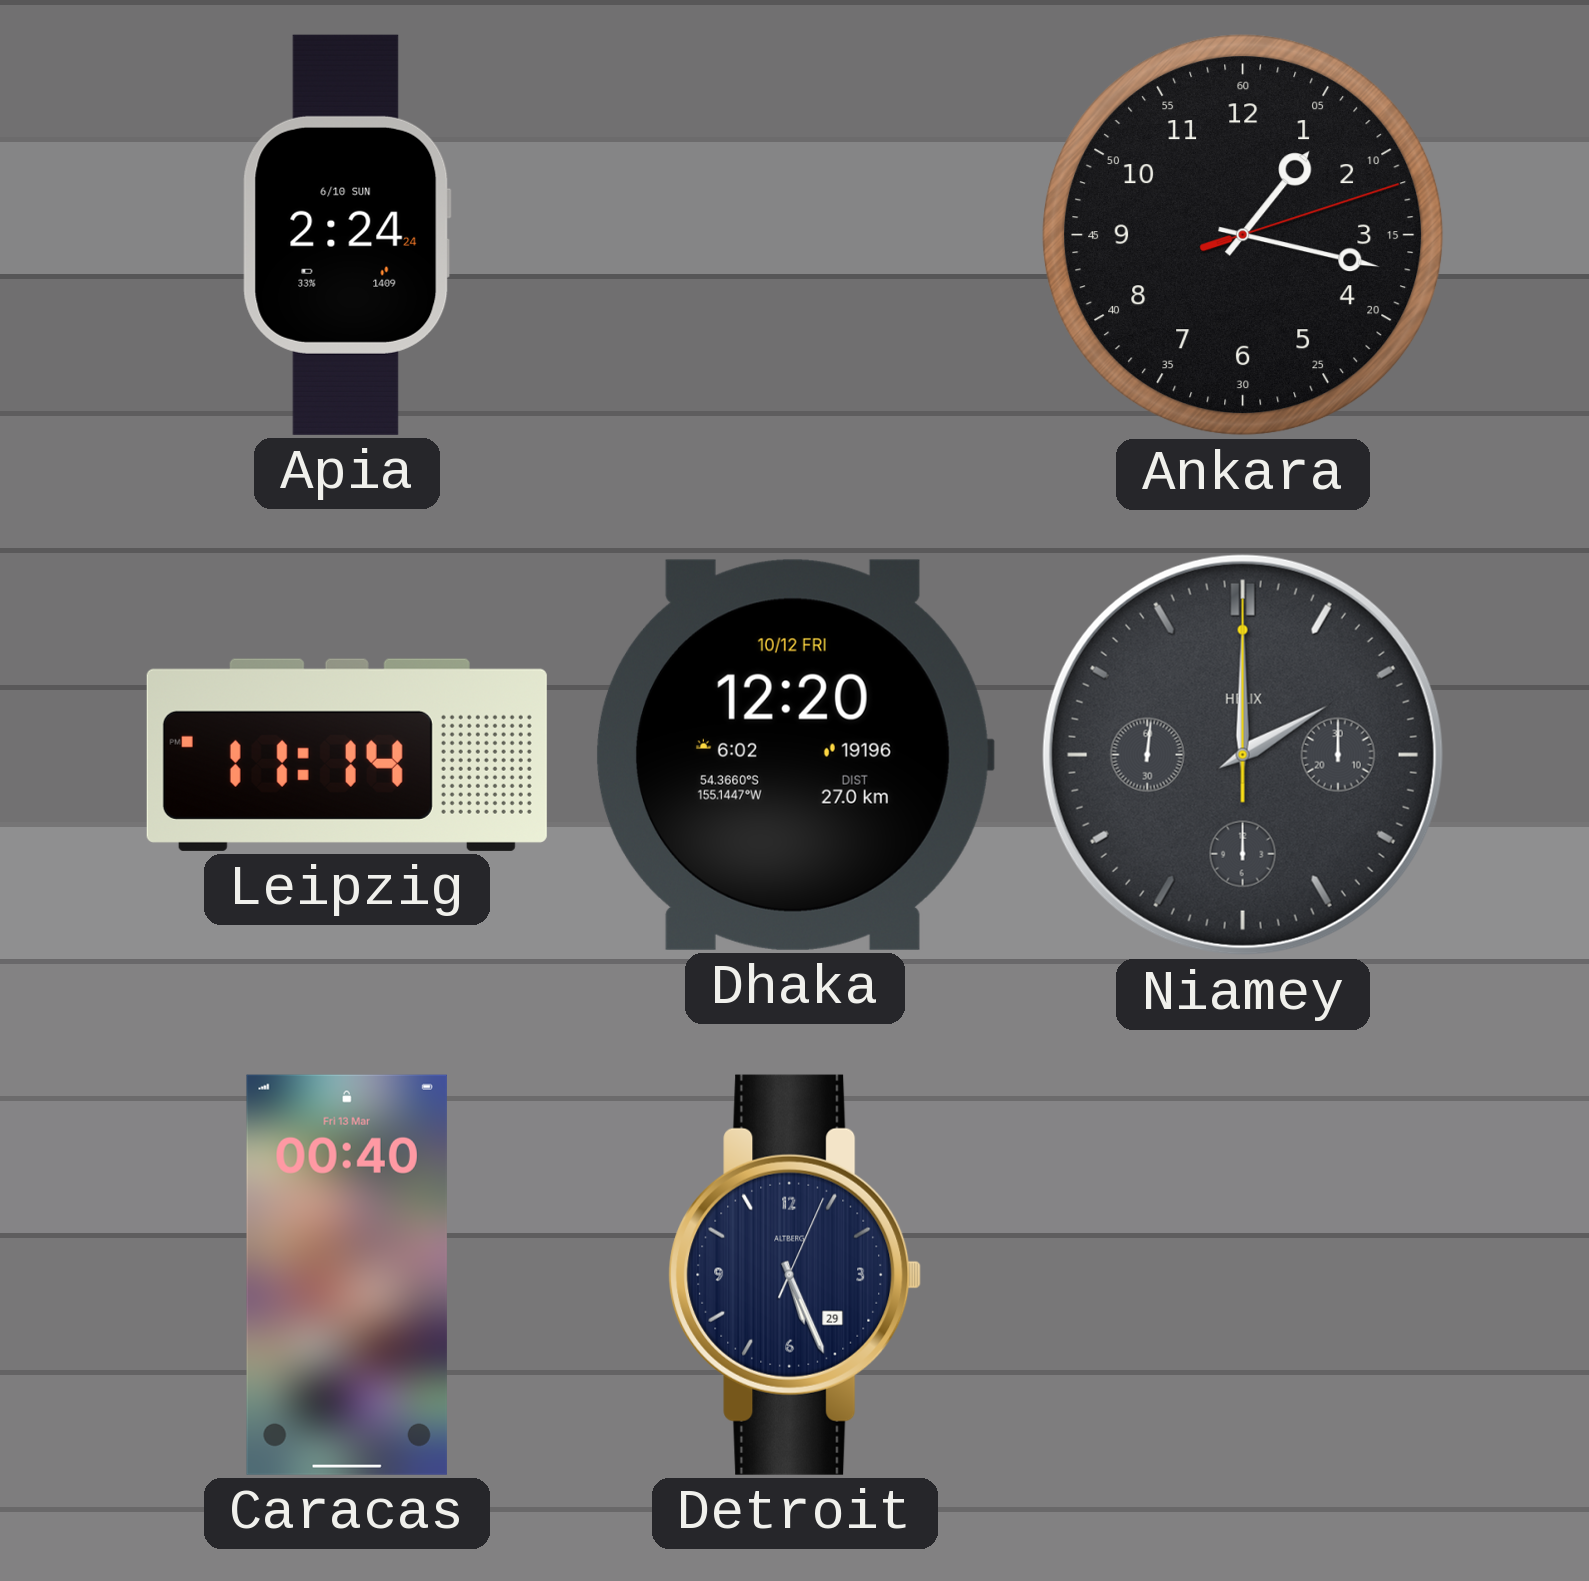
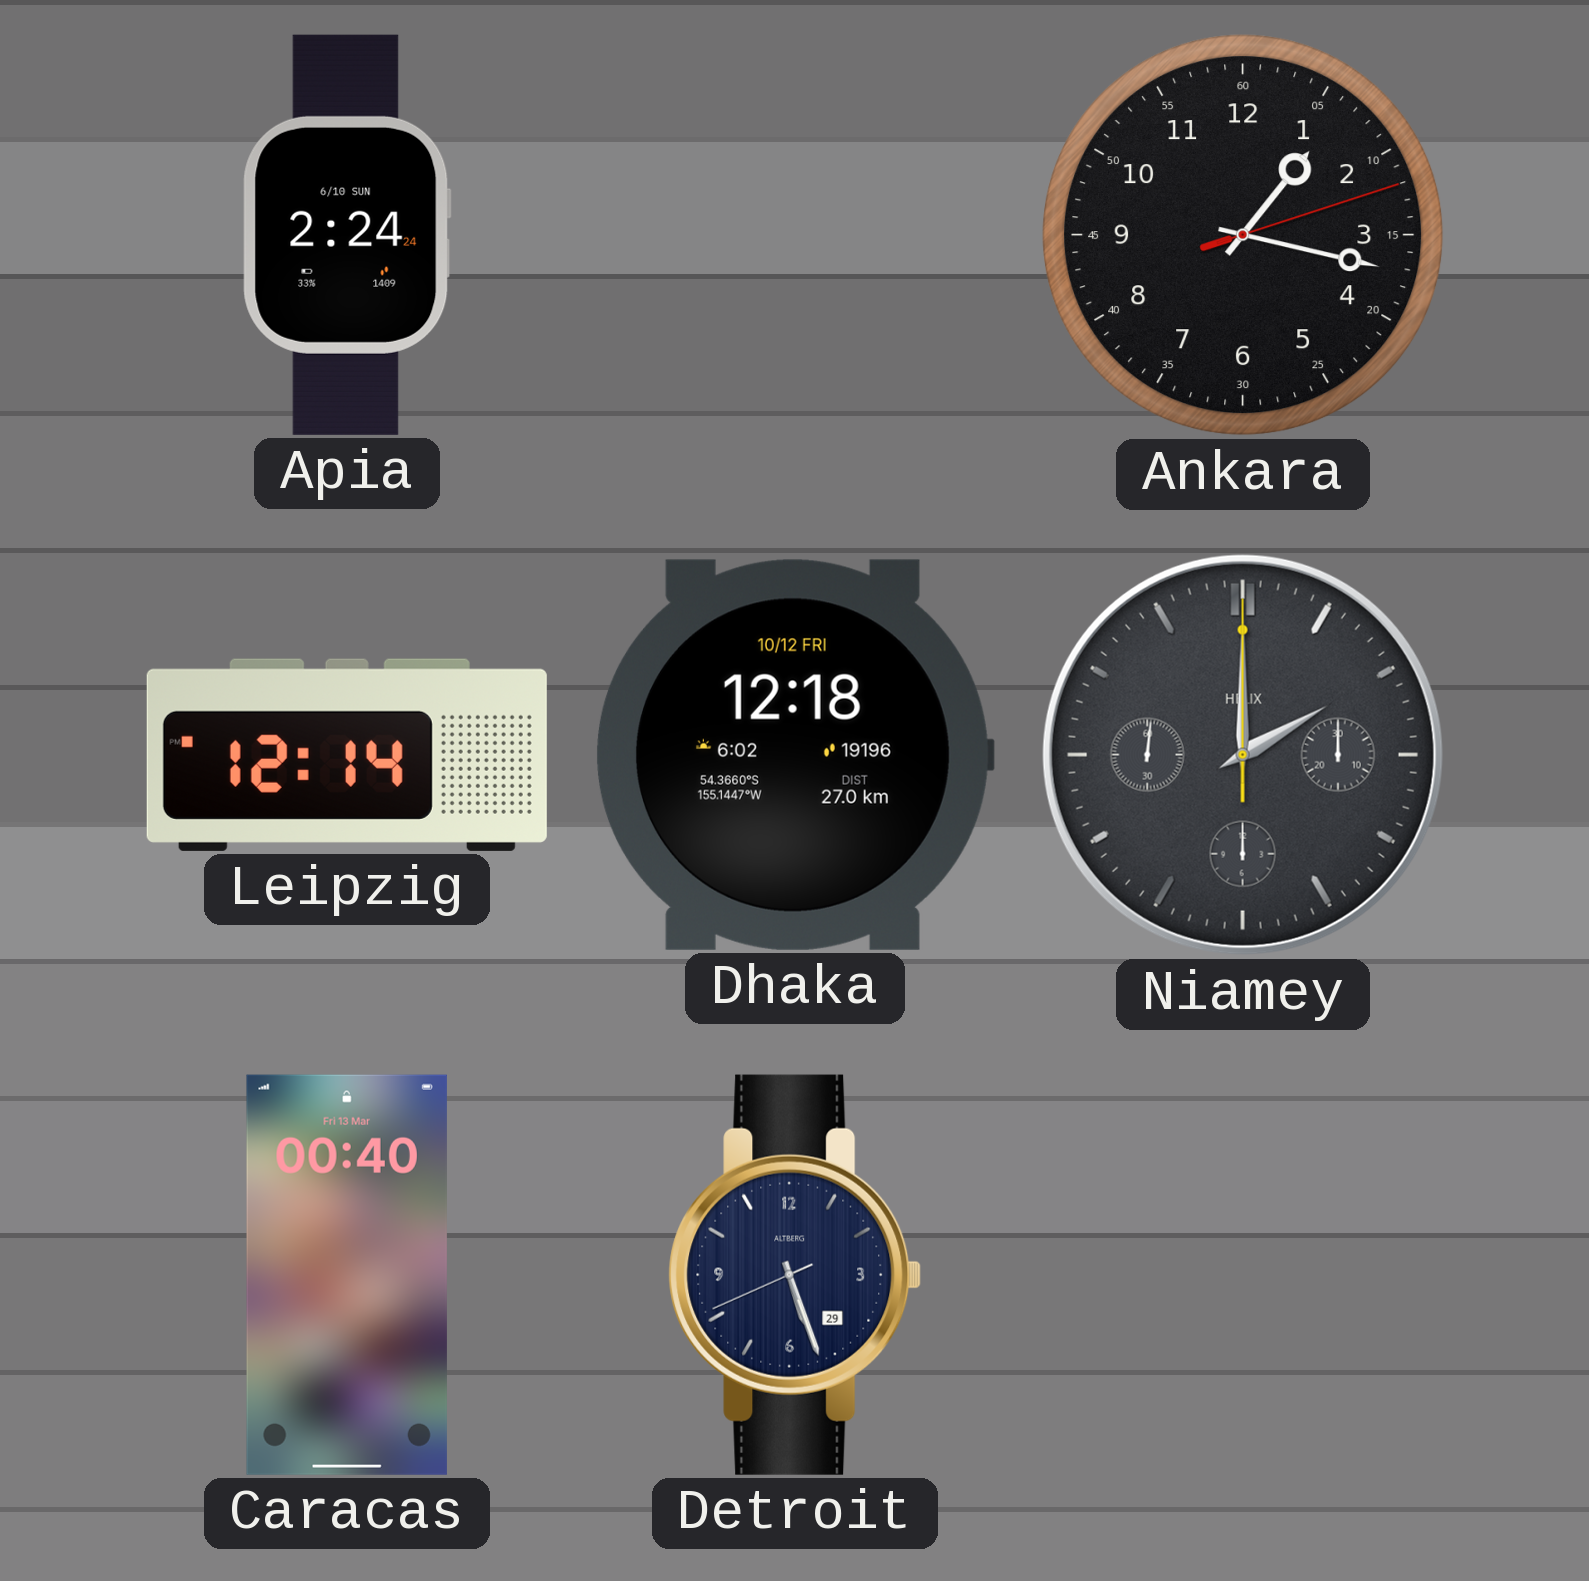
Leipzig: 11:14 -> 12:14 (347, 755)
Dhaka: 12:20 -> 12:18 (795, 755)
Detroit: 5:26:04 -> 5:26:41 (795, 1275)
